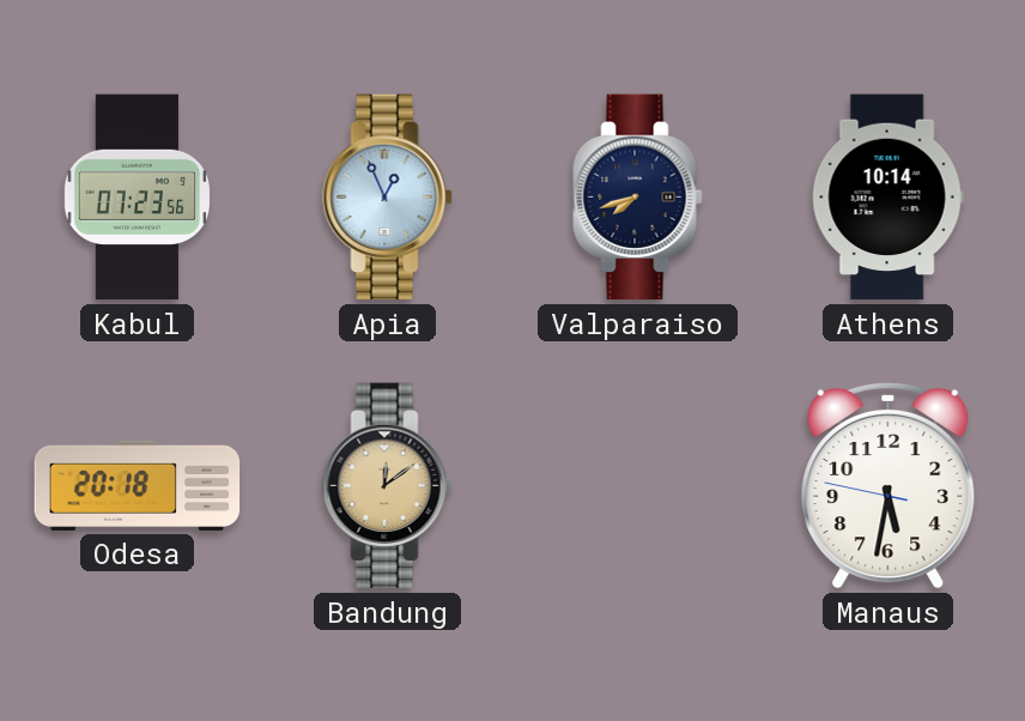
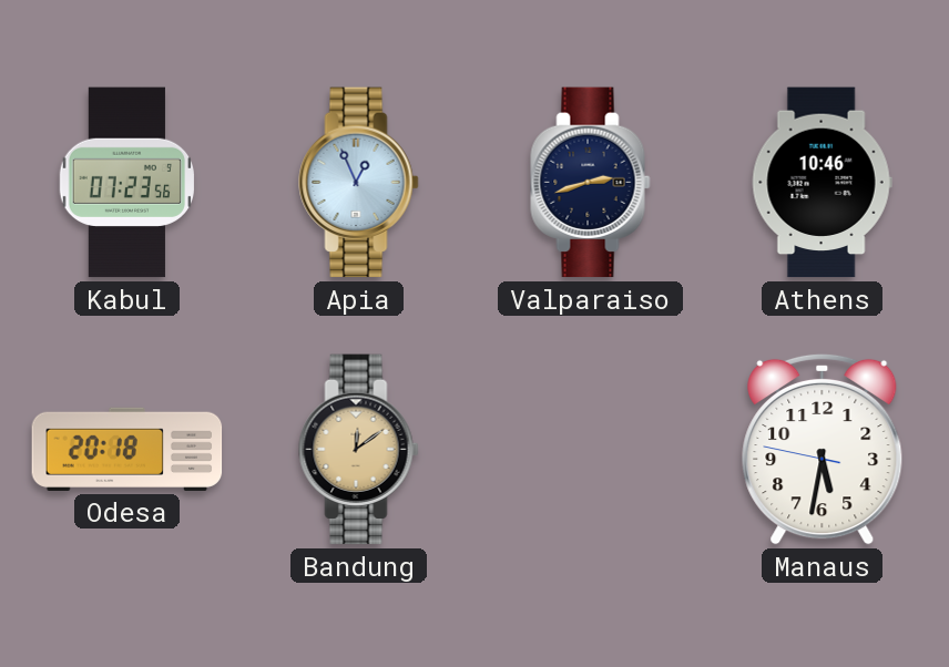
Valparaiso: 7:42 -> 2:42 (591, 183)
Athens: 10:14 -> 10:46 (822, 183)
